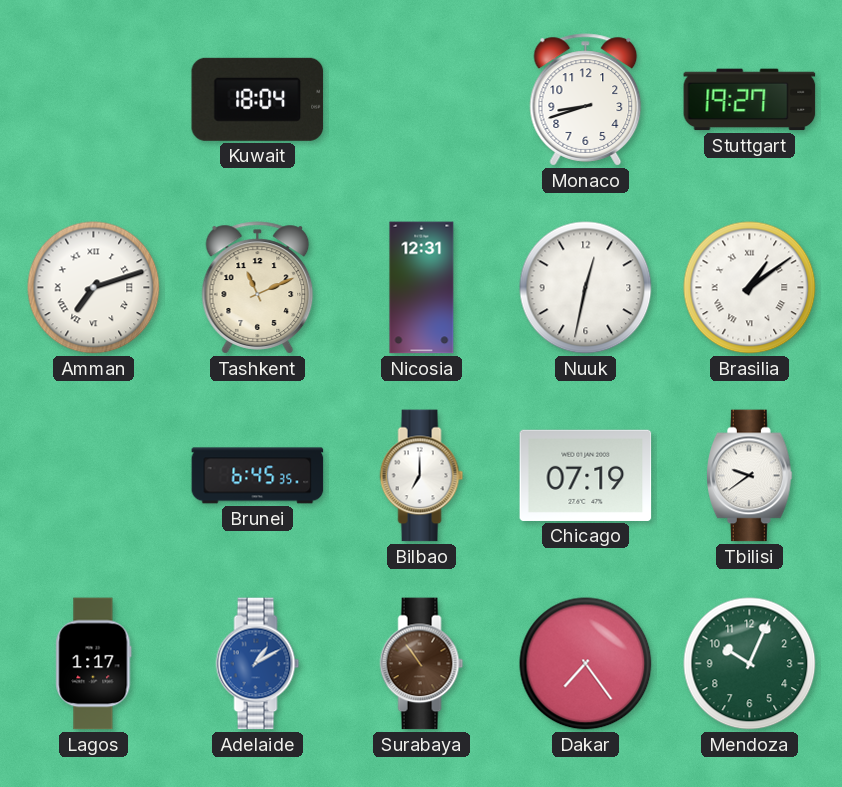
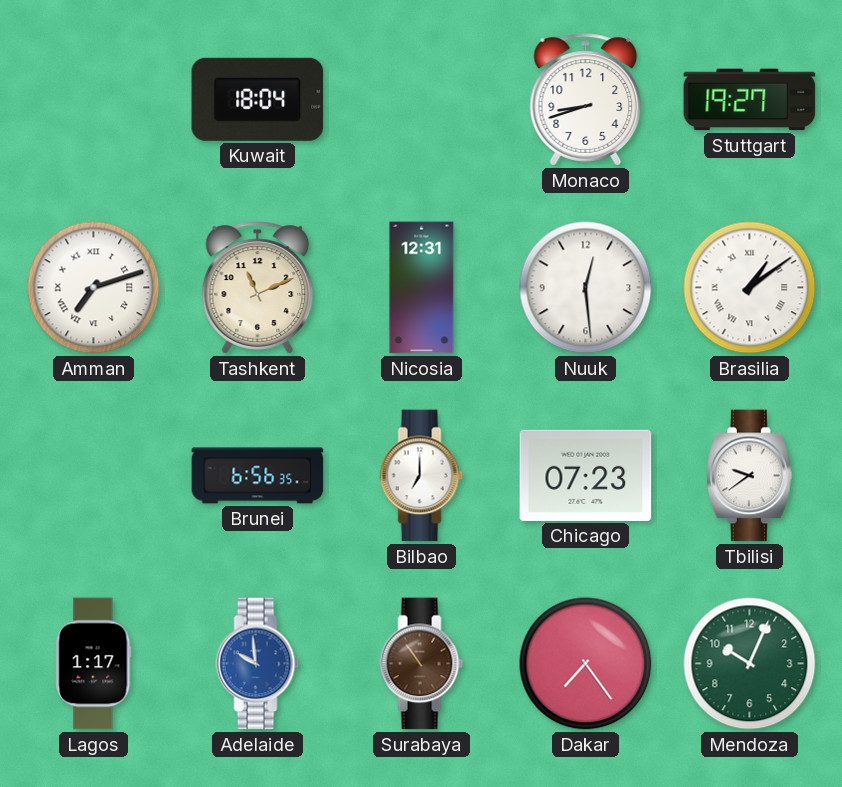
Nuuk: 12:32 -> 12:29 (586, 288)
Brunei: 6:45 -> 6:56 (258, 476)
Chicago: 07:19 -> 07:23 (586, 475)
Adelaide: 1:10 -> 9:59 (258, 664)
